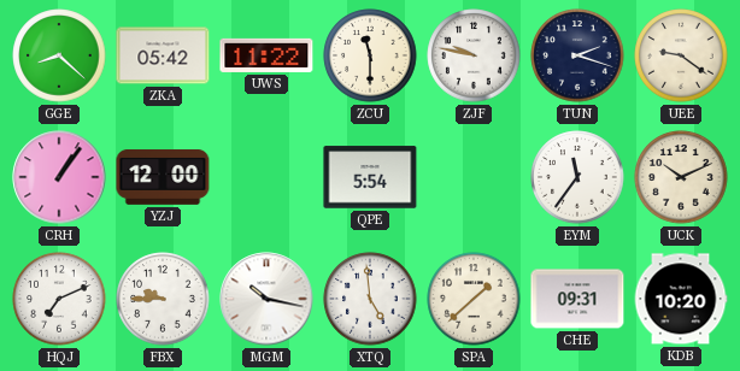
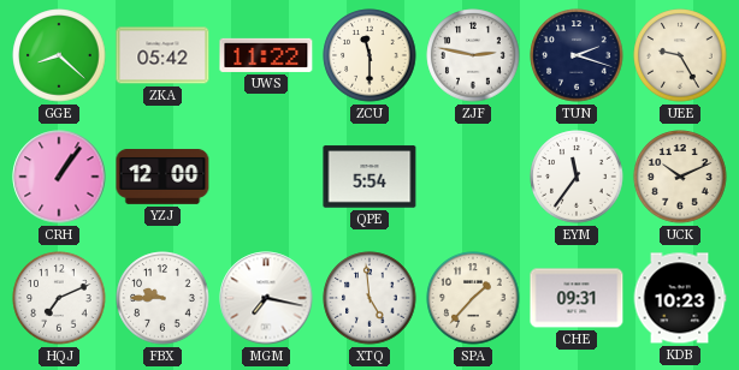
ZJF: 9:47 -> 2:47 (473, 55)
UEE: 9:21 -> 9:25 (680, 55)
MGM: 10:17 -> 7:17 (266, 298)
SPA: 1:38 -> 1:37 (473, 298)
KDB: 10:20 -> 10:23 (680, 298)
